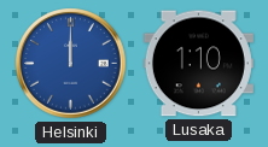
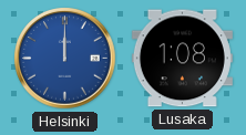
Lusaka: 1:10 -> 1:08 (182, 59)
